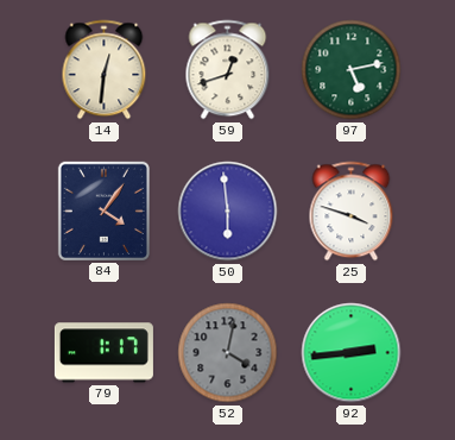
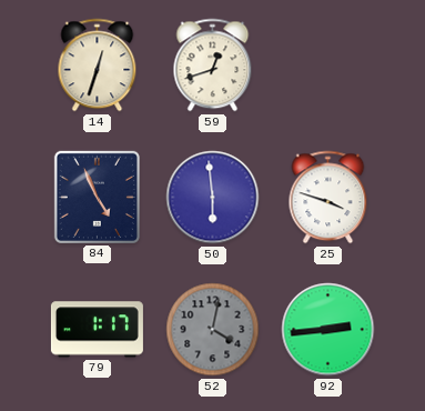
14: 12:31 -> 12:33 (98, 66)
97: 5:13 -> none (352, 70)
84: 4:06 -> 4:56 (97, 197)
